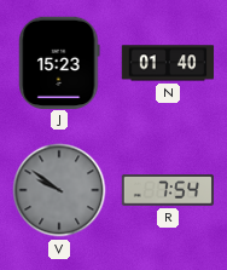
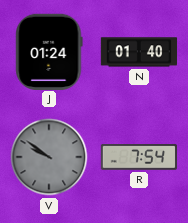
J: 15:23 -> 01:24 (49, 51)
